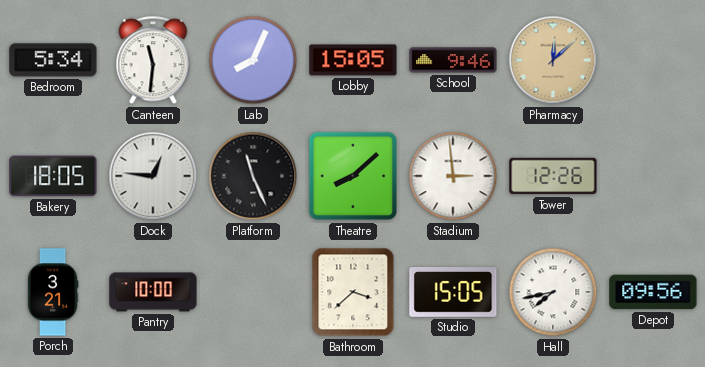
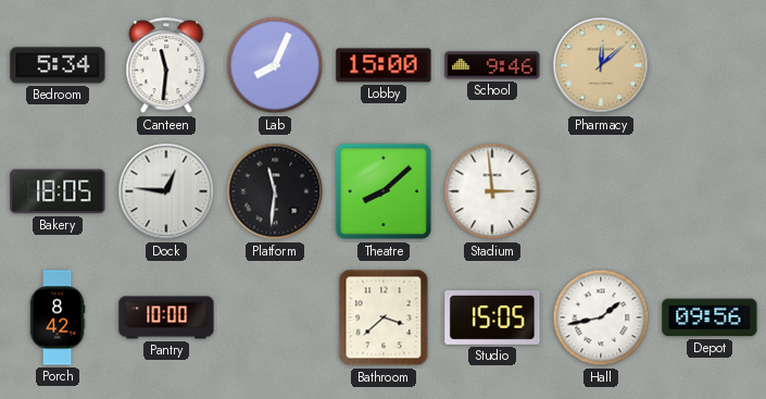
Lobby: 15:05 -> 15:00 (384, 65)
Platform: 11:26 -> 11:31 (275, 191)
Tower: 12:26 -> none (553, 176)
Porch: 3:21 -> 8:42 (58, 317)
Hall: 7:43 -> 1:43 (601, 317)
